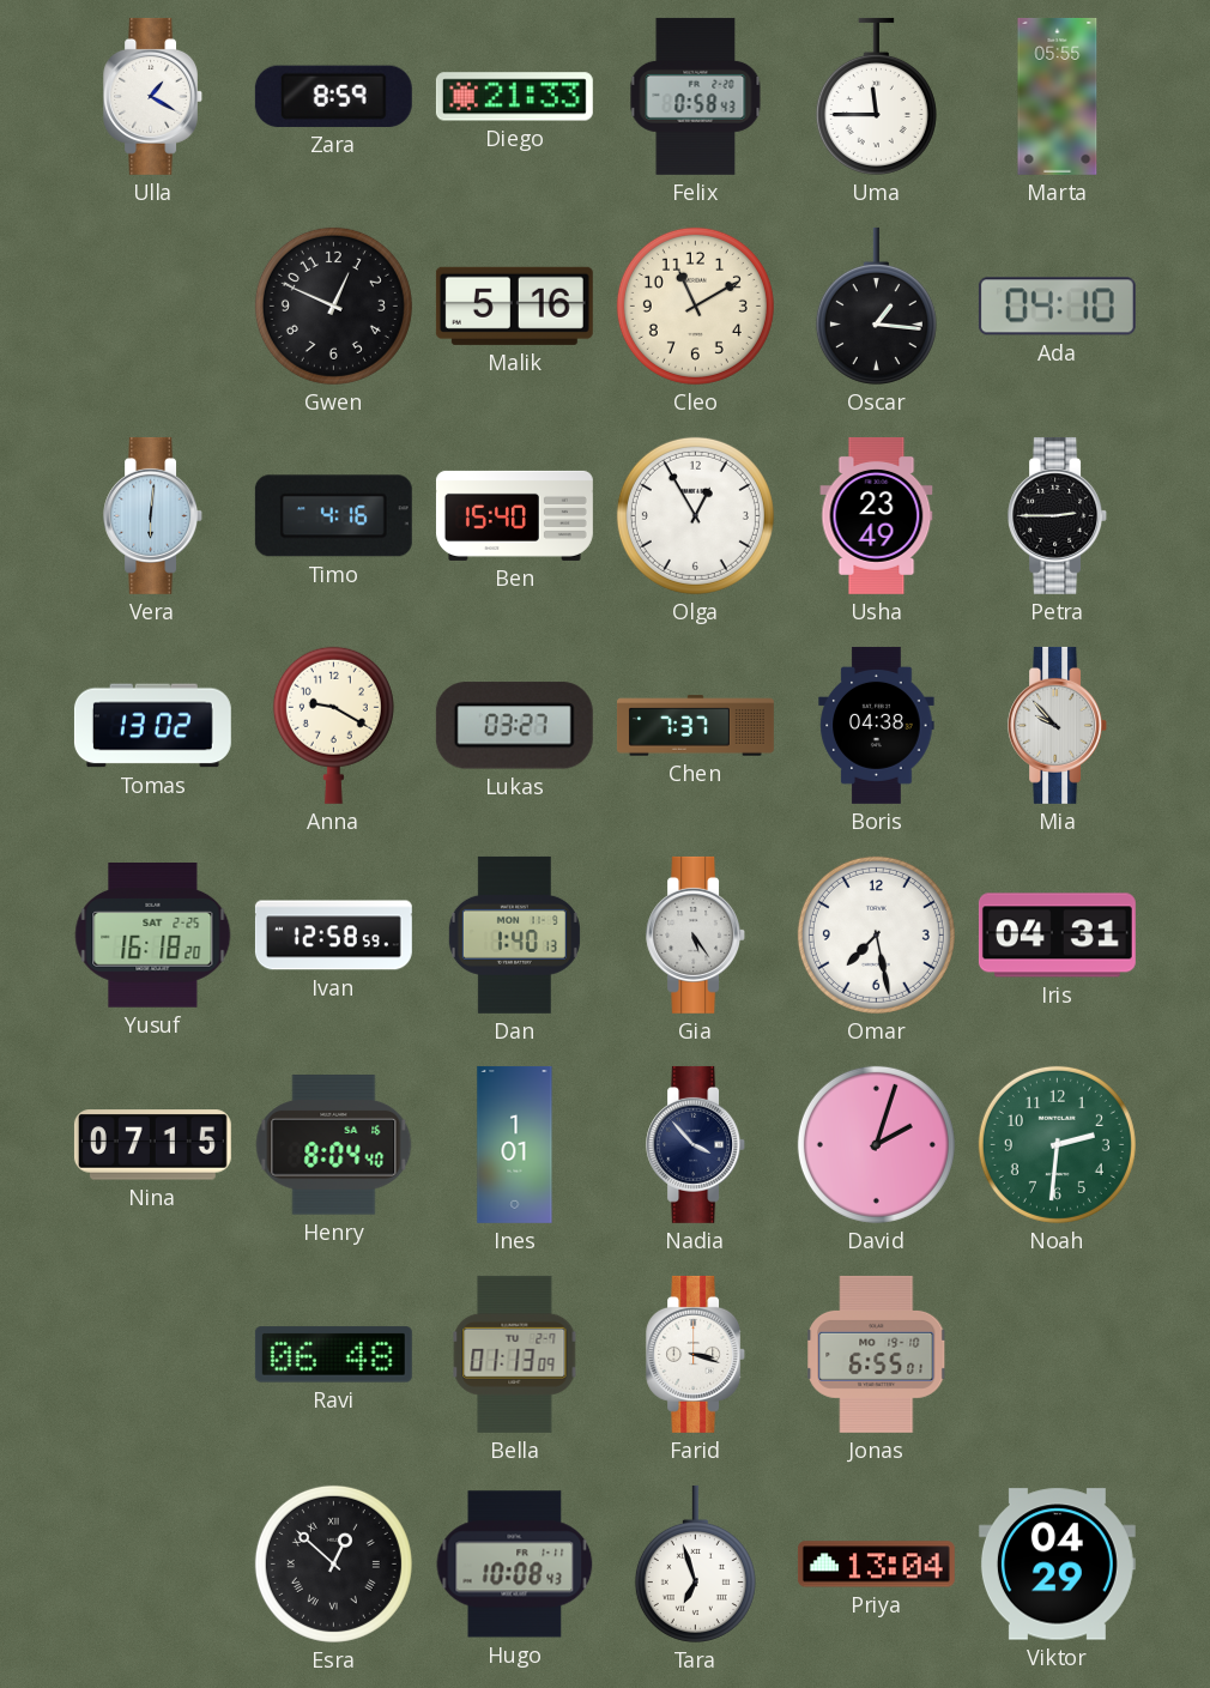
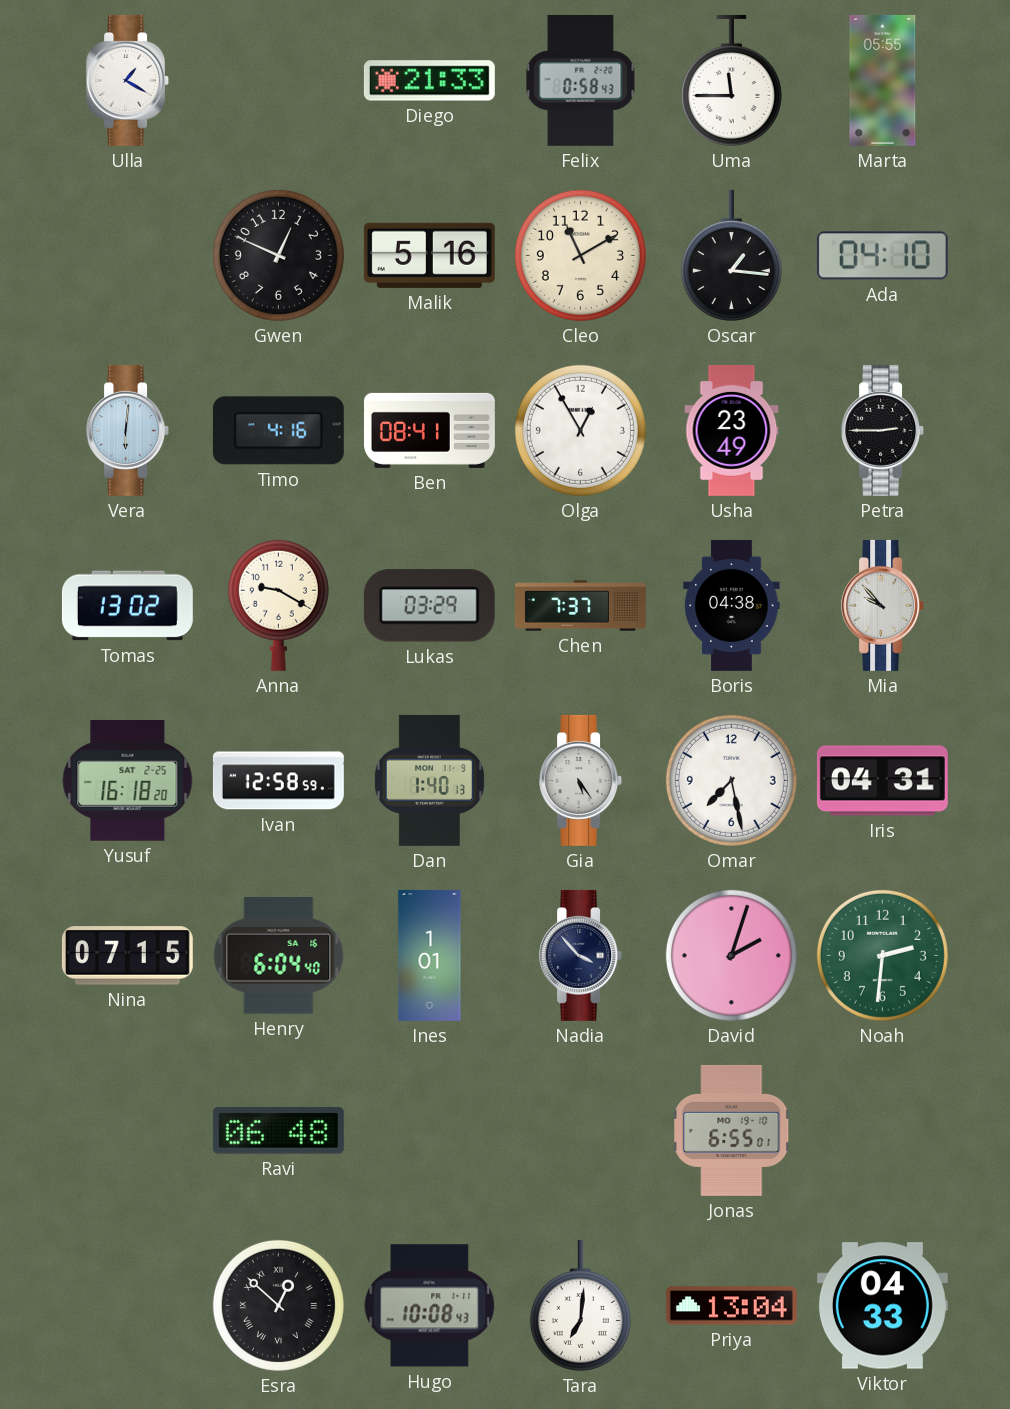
Zara: 8:59 -> none (333, 96)
Ben: 15:40 -> 08:41 (429, 430)
Lukas: 03:27 -> 03:29 (429, 606)
Henry: 8:04 -> 6:04 (279, 956)
Bella: 01:13 -> none (515, 1354)
Farid: 3:18 -> none (696, 1354)
Tara: 6:57 -> 7:01 (580, 1305)
Viktor: 04:29 -> 04:33 (882, 1306)
